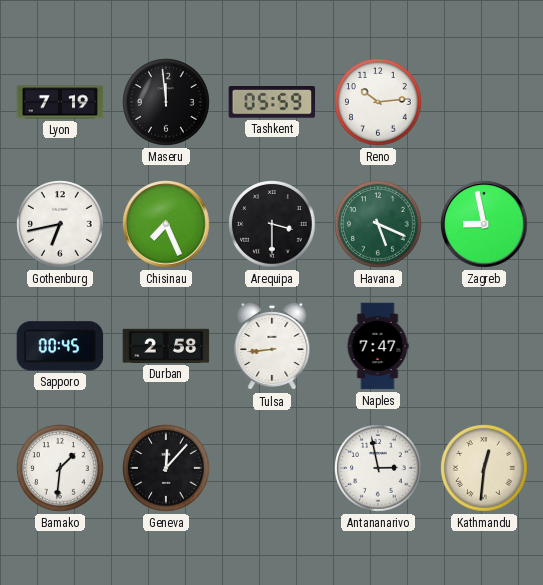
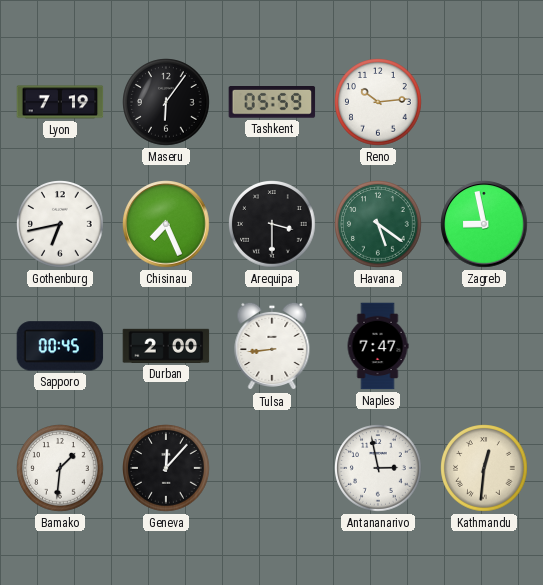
Maseru: 11:59 -> 6:06 (166, 102)
Havana: 5:19 -> 5:21 (378, 224)
Durban: 2:58 -> 2:00 (166, 346)
